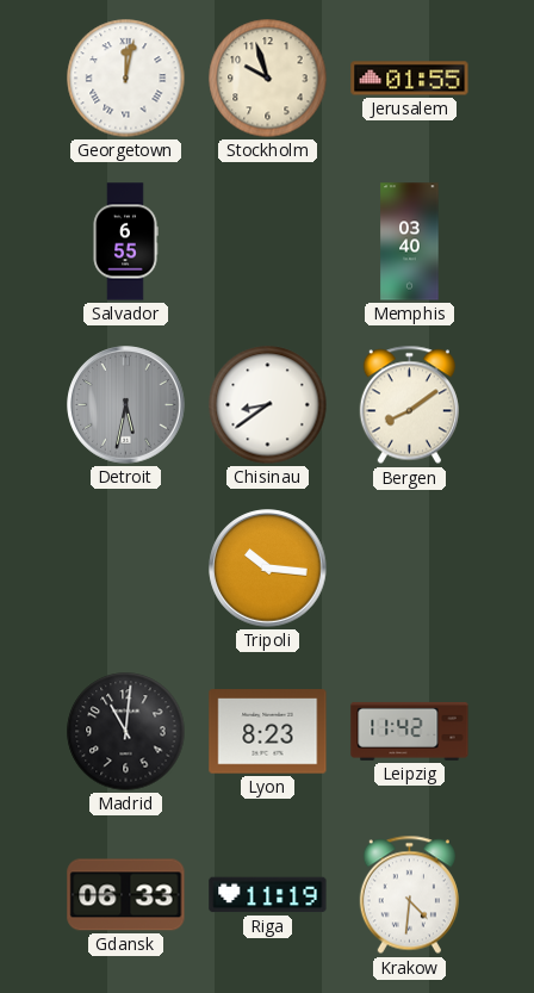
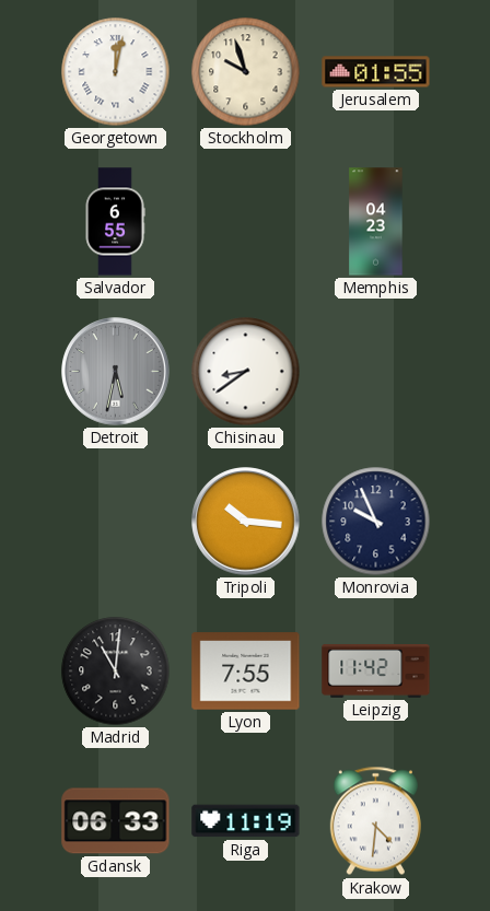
Memphis: 03:40 -> 04:23 (376, 222)
Bergen: 8:09 -> none (409, 405)
Monrovia: none -> 9:56 (376, 522)
Lyon: 8:23 -> 7:55 (246, 671)
